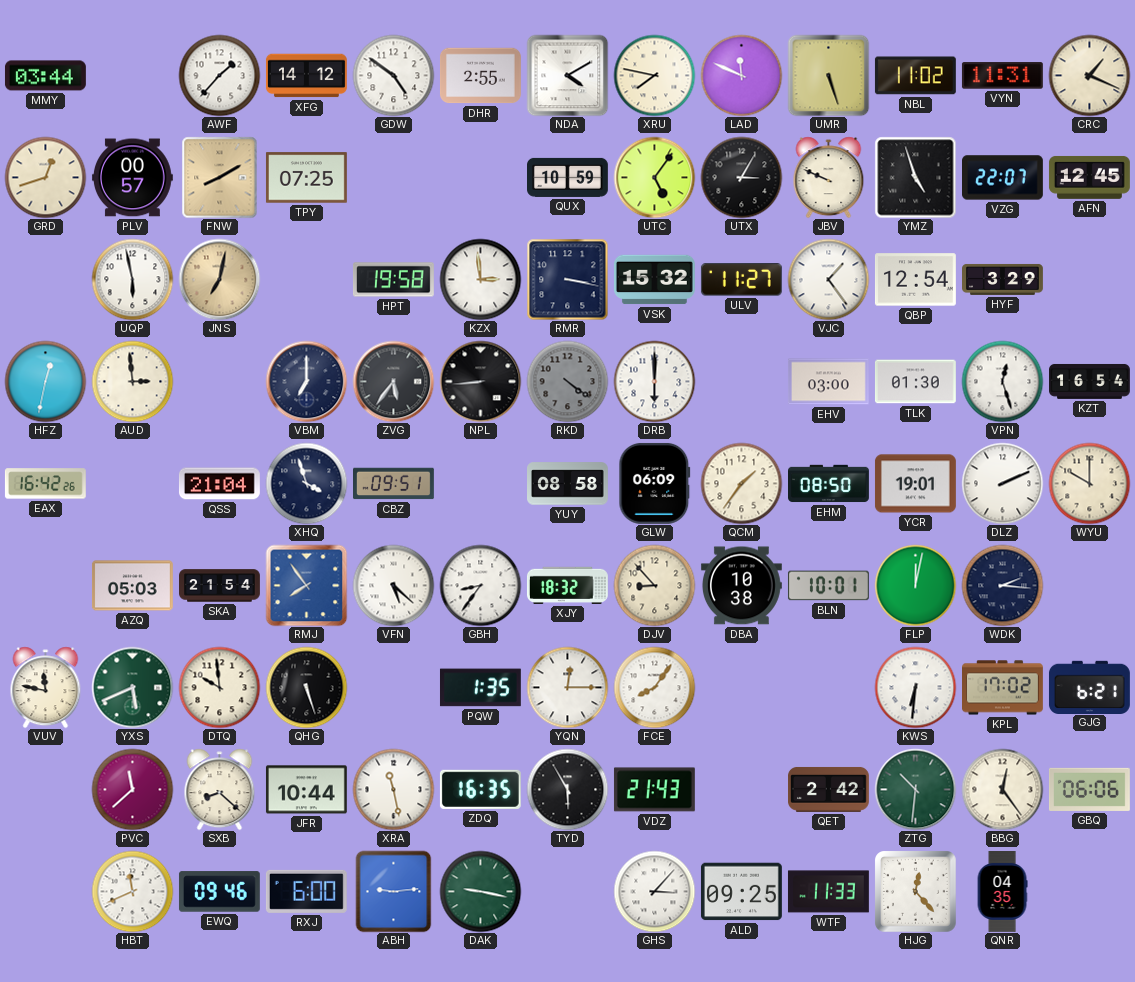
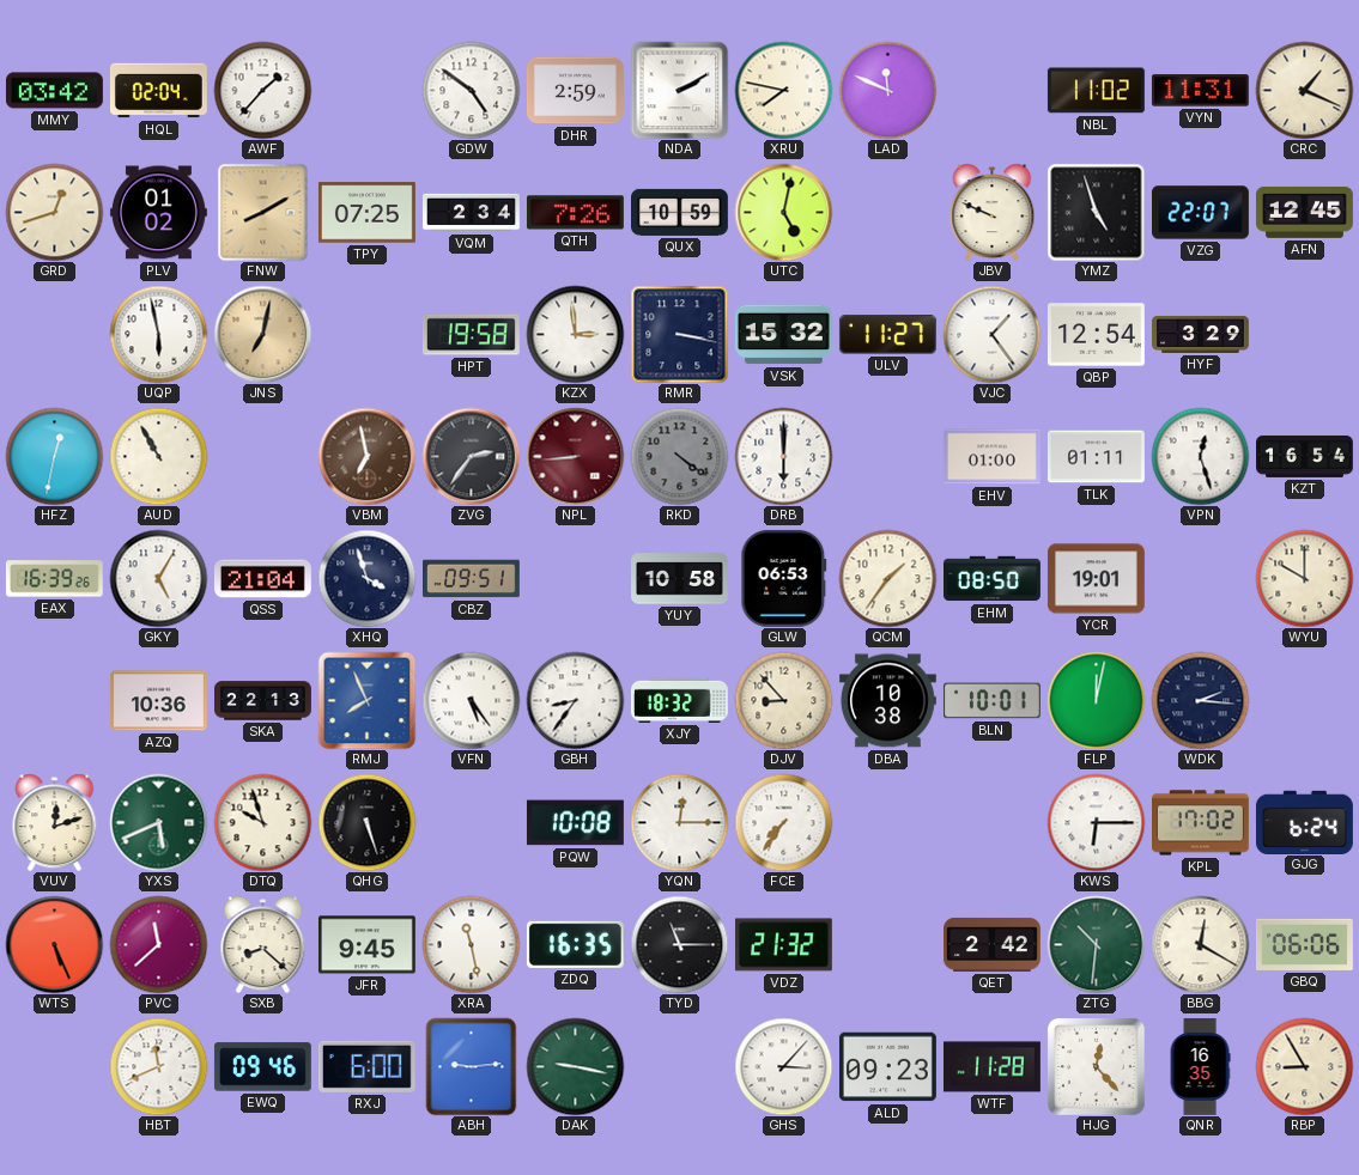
MMY: 03:44 -> 03:42 (54, 91)
HQL: none -> 02:04 (158, 91)
XFG: 14:12 -> none (306, 76)
DHR: 2:55 -> 2:59 (575, 91)
NDA: 4:10 -> 2:10 (679, 90)
UMR: 5:27 -> none (828, 75)
PLV: 00:57 -> 01:02 (158, 213)
VQM: none -> 2:34 (472, 213)
QTH: none -> 7:26 (575, 213)
UTC: 5:06 -> 5:02 (783, 212)
UTX: 3:05 -> none (741, 177)
AUD: 2:59 -> 10:55 (158, 456)
VBM: 7:00 -> 6:58 (366, 456)
VBM dial: navy -> brown (366, 456)
ZVG: 5:36 -> 2:36 (471, 456)
NPL dial: black -> burgundy (575, 456)
EHV: 03:00 -> 01:00 (991, 457)
TLK: 01:30 -> 01:11 (1096, 457)
EAX: 16:42 -> 16:39 (54, 579)
GKY: none -> 5:05 (158, 578)
YUY: 08:58 -> 10:58 (680, 579)
GLW: 06:09 -> 06:53 (784, 578)
DLZ: 2:11 -> none (1002, 483)
AZQ: 05:03 -> 10:36 (158, 701)
SKA: 21:54 -> 22:13 (263, 701)
RMJ: 7:54 -> 7:56 (366, 700)
VFN: 5:22 -> 5:24 (471, 700)
VUV: 11:47 -> 12:12 (55, 822)
DTQ: 9:59 -> 9:57 (262, 822)
PQW: 1:35 -> 10:08 (575, 823)
FCE: 8:06 -> 7:36 (783, 822)
KWS: 6:31 -> 6:15 (1096, 822)
GJG: 6:21 -> 6:24 (1304, 822)
WTS: none -> 5:26 (54, 944)
JFR: 10:44 -> 9:45 (366, 945)
TYD: 5:55 -> 11:15 (679, 944)
VDZ: 21:43 -> 21:32 (783, 945)
BBG: 12:24 -> 12:20 (1200, 944)
ALD: 09:25 -> 09:23 (887, 1067)
WTF: 11:33 -> 11:28 (991, 1067)
QNR: 04:35 -> 16:35 (1200, 1067)
RBP: none -> 8:55 (1304, 1066)
